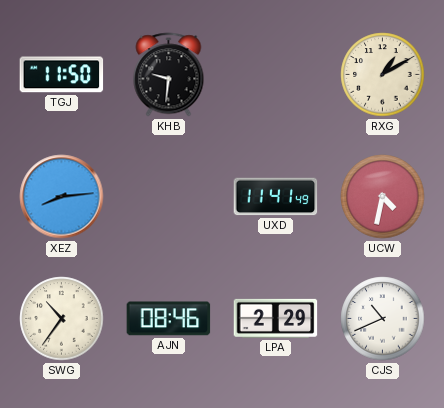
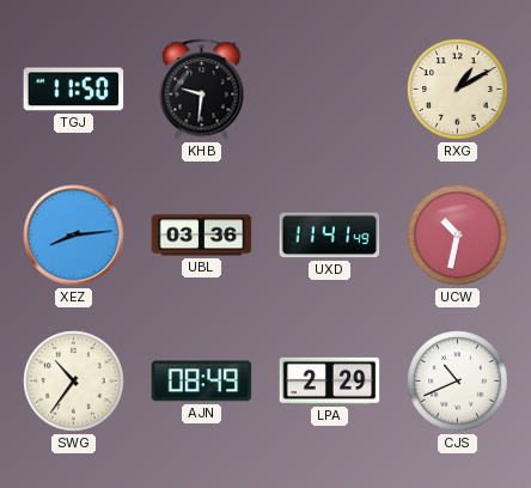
UBL: none -> 03:36 (202, 236)
UCW: 4:32 -> 10:32 (458, 236)
AJN: 08:46 -> 08:49 (202, 382)
